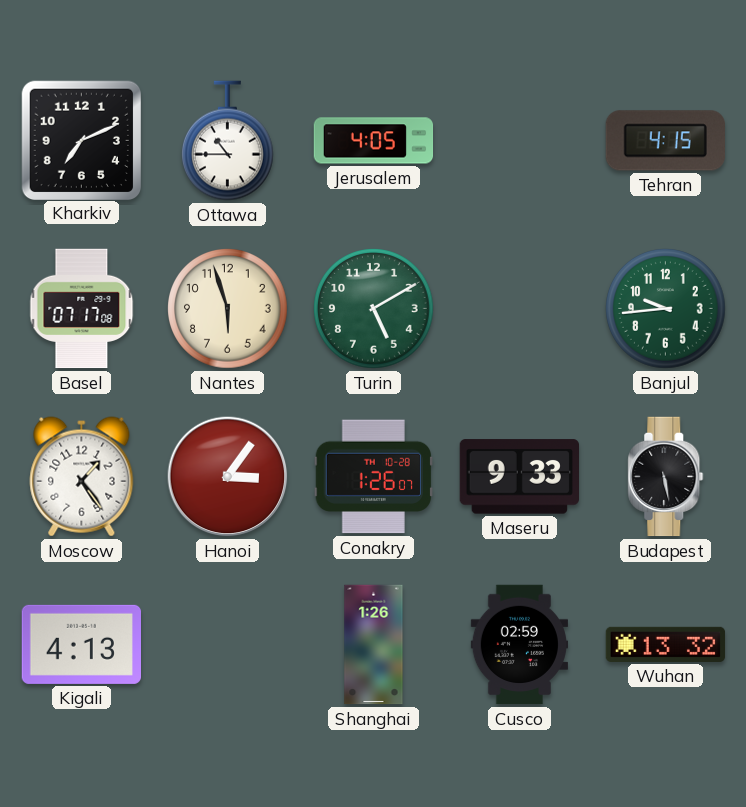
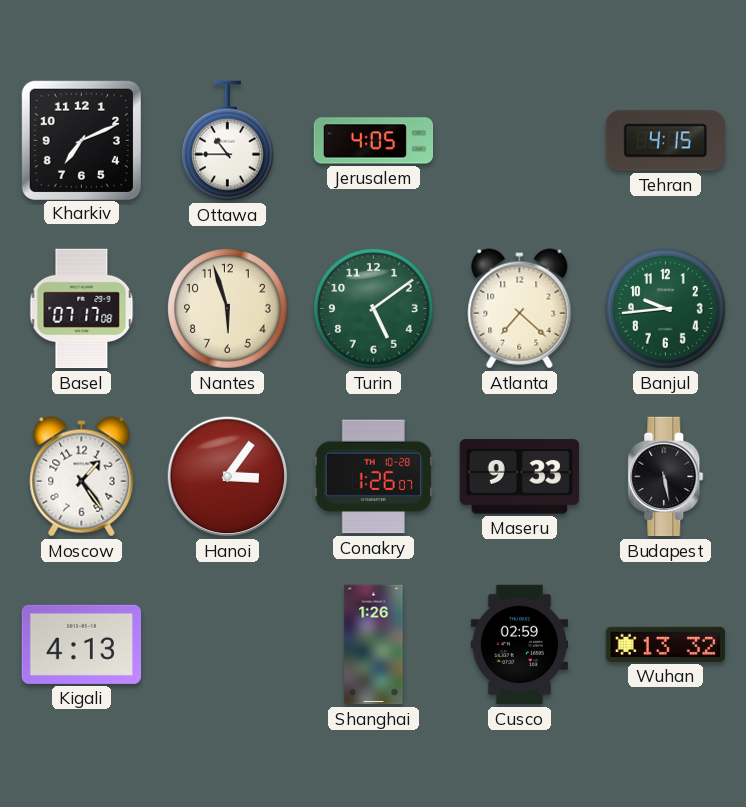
Turin: 5:10 -> 5:09 (374, 309)
Atlanta: none -> 7:22 (520, 309)
